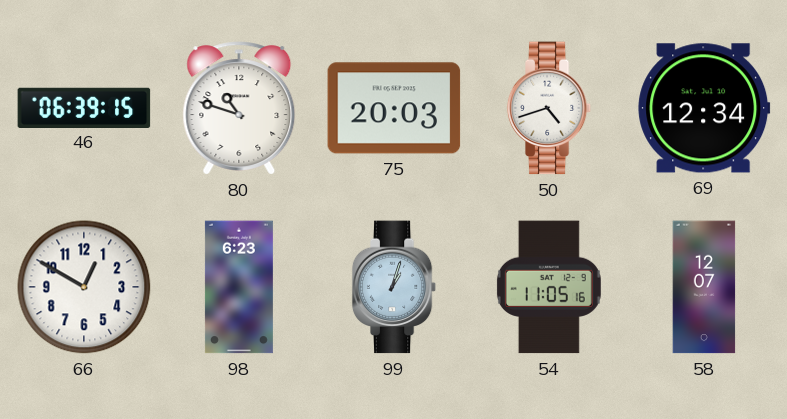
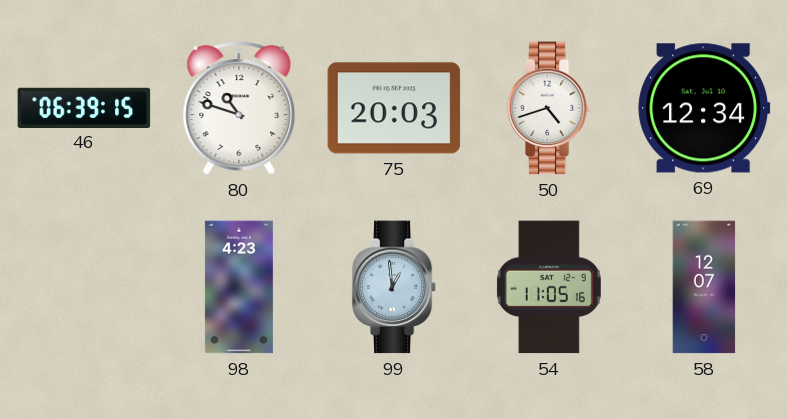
66: 12:50 -> none (84, 287)
98: 6:23 -> 4:23 (239, 287)
99: 1:03 -> 12:59 (394, 287)
